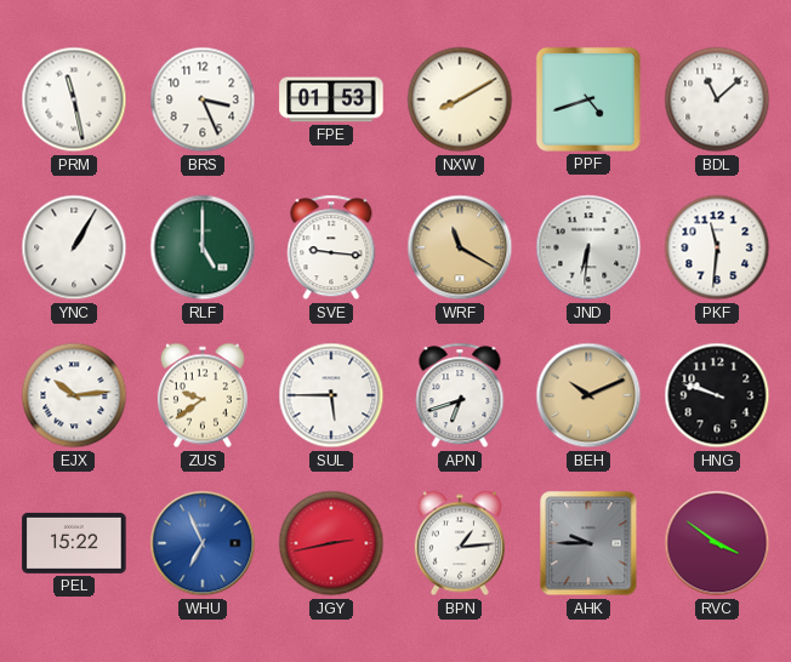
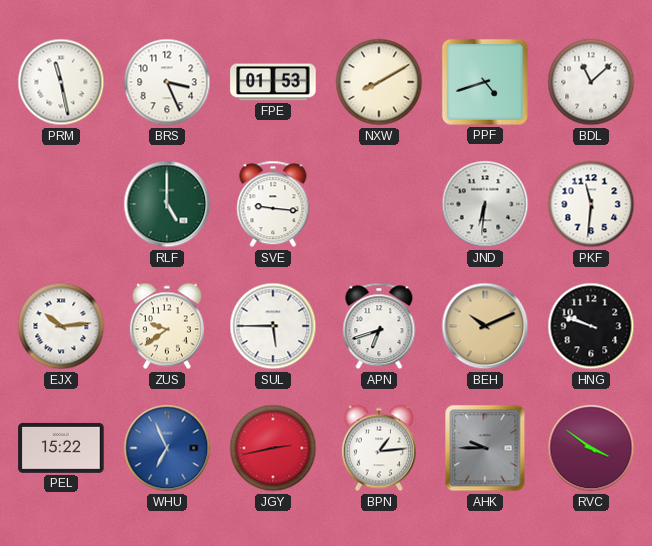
YNC: 1:05 -> none (74, 247)
WRF: 11:20 -> none (460, 247)
